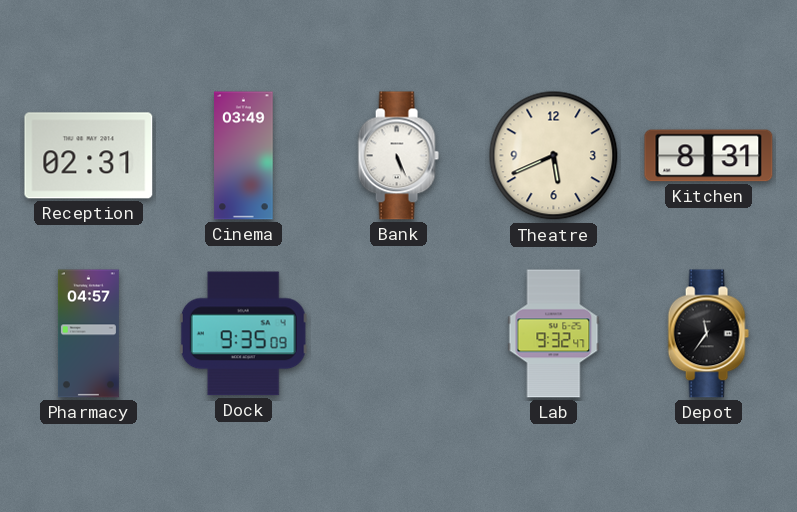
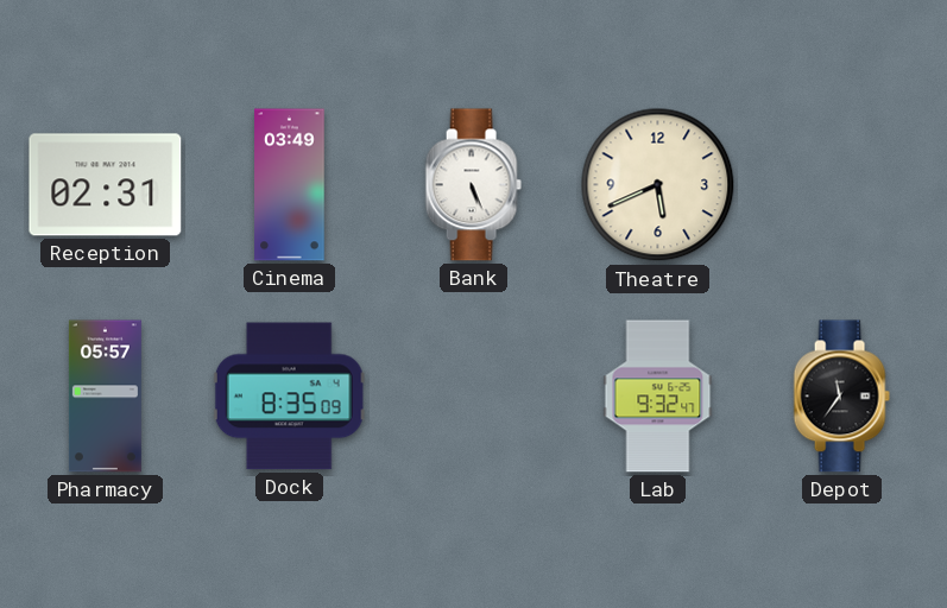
Kitchen: 8:31 -> none (709, 156)
Pharmacy: 04:57 -> 05:57 (105, 397)
Dock: 9:35 -> 8:35 (289, 397)
